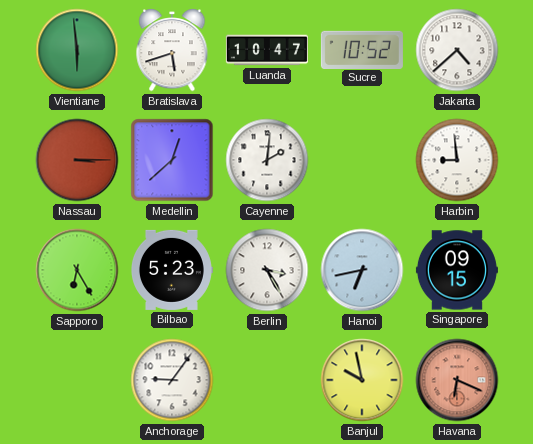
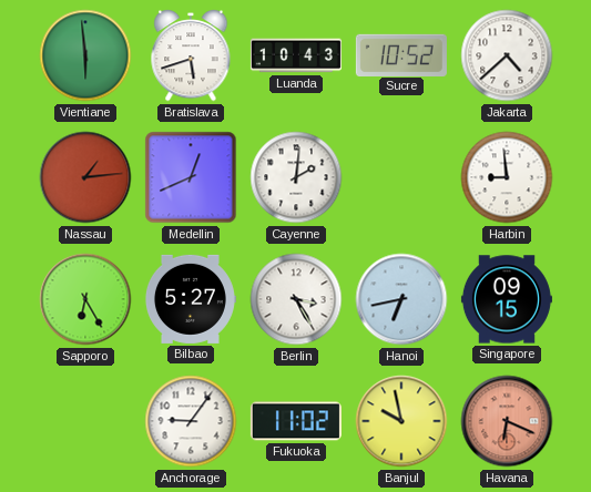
Luanda: 10:47 -> 10:43 (296, 55)
Nassau: 3:15 -> 1:14 (85, 177)
Medellin: 12:38 -> 12:41 (191, 177)
Bilbao: 5:23 -> 5:27 (190, 299)
Fukuoka: none -> 11:02 (296, 421)
